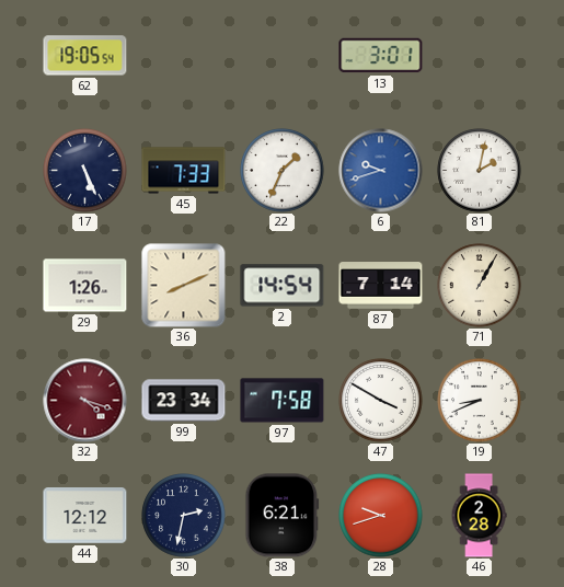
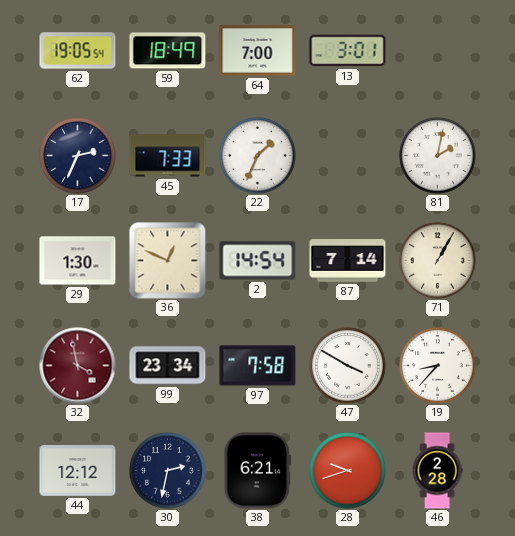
59: none -> 18:49 (168, 51)
64: none -> 7:00 (258, 51)
17: 5:26 -> 2:34 (78, 156)
6: 9:42 -> none (381, 171)
29: 1:26 -> 1:30 (78, 261)
36: 8:11 -> 12:49 (168, 261)
32: 4:18 -> 3:58 (78, 366)
19: 8:41 -> 8:37 (438, 366)
